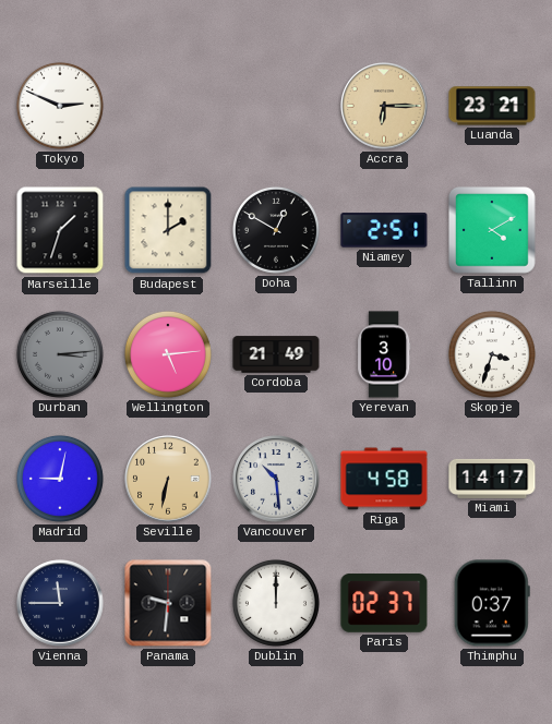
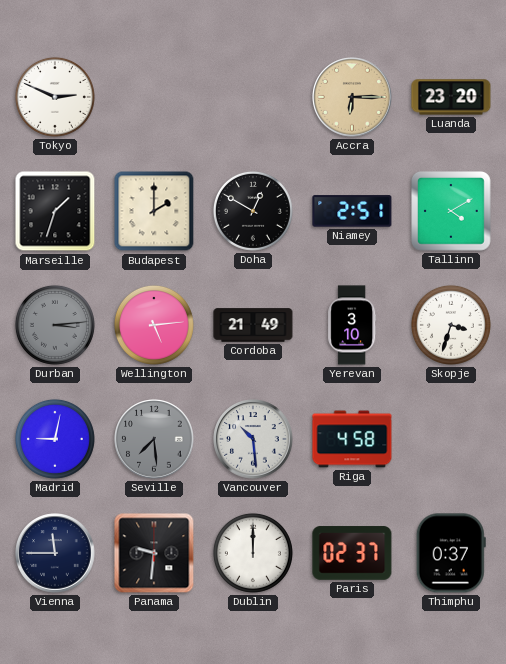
Luanda: 23:21 -> 23:20 (451, 97)
Seville: 6:32 -> 7:29 (154, 439)
Seville dial: champagne -> grey (154, 439)
Miami: 14:17 -> none (492, 479)
